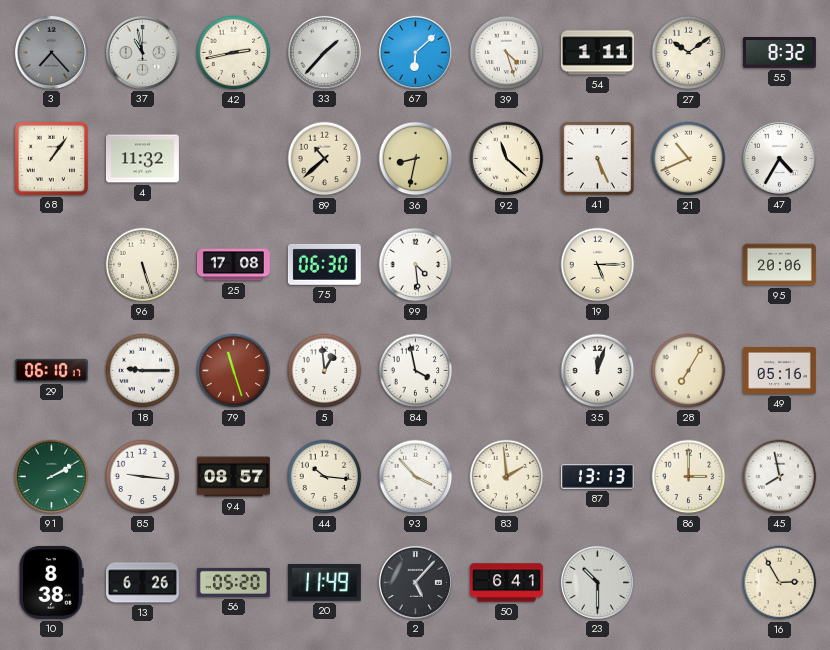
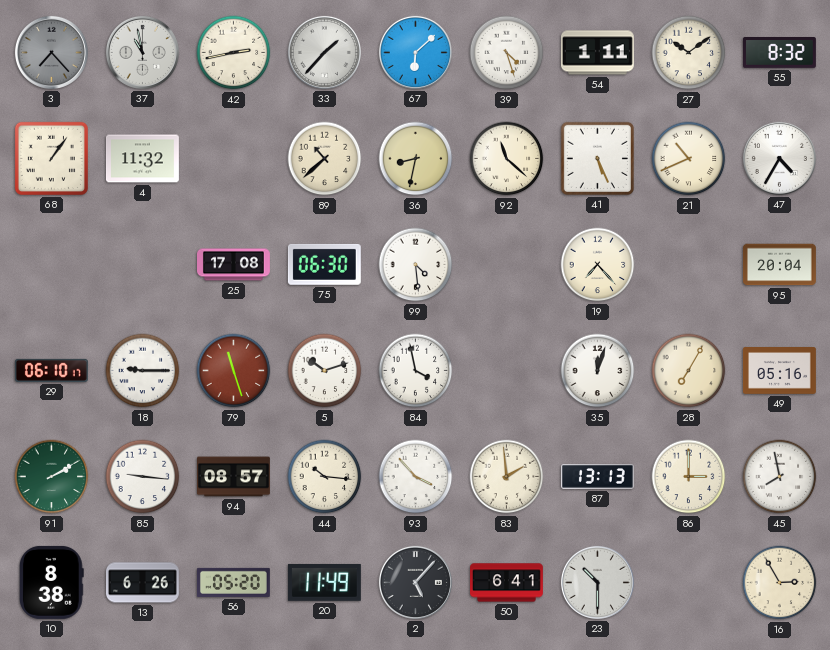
96: 5:27 -> none (143, 265)
19: 5:15 -> 7:23 (598, 265)
95: 20:06 -> 20:04 (779, 265)
5: 12:59 -> 10:12 (325, 371)
